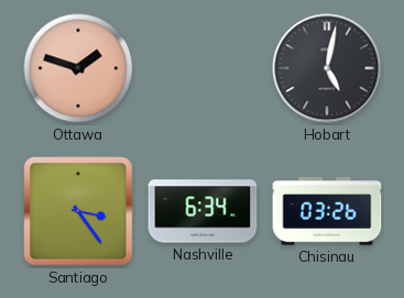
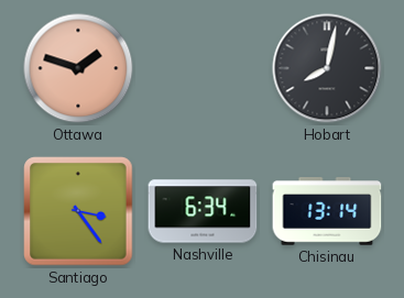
Hobart: 5:02 -> 8:02 (327, 68)
Chisinau: 03:26 -> 13:14 (327, 211)
